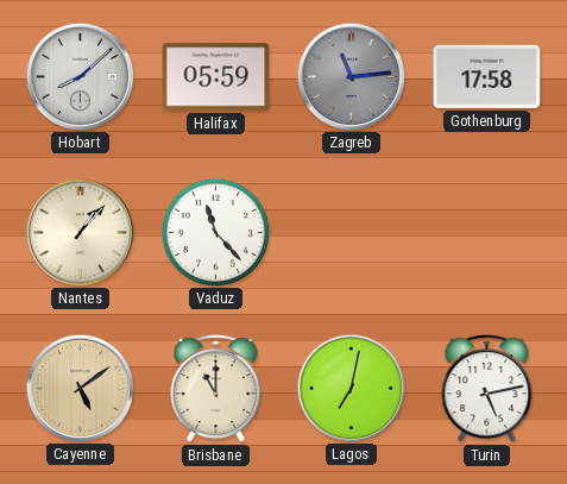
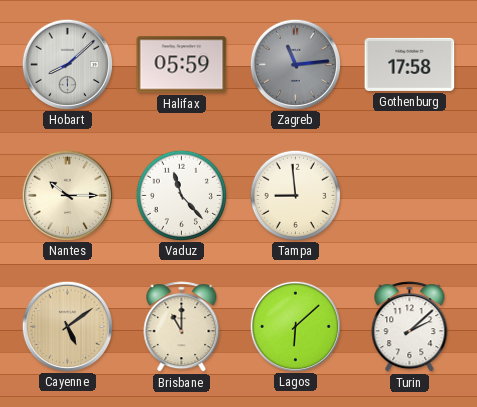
Nantes: 1:07 -> 10:15 (67, 195)
Tampa: none -> 8:59 (295, 195)
Lagos: 7:02 -> 6:08 (295, 326)
Turin: 5:13 -> 2:08 (410, 327)
